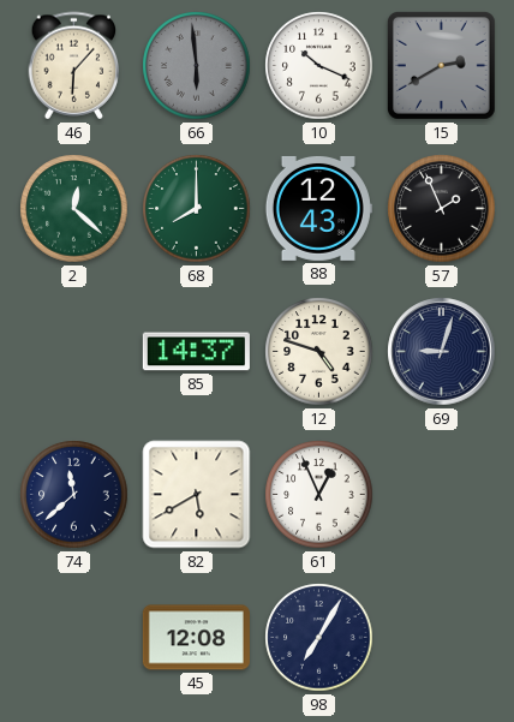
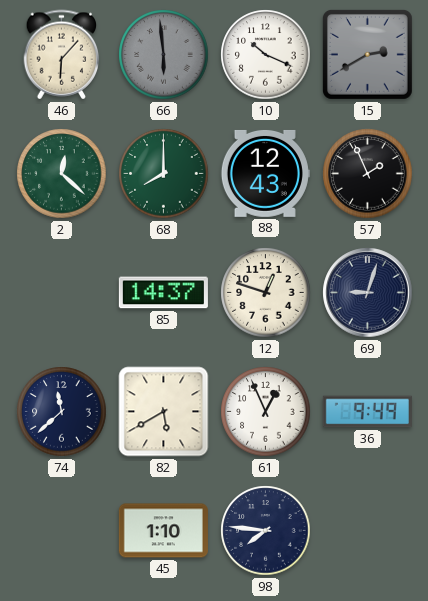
12: 4:48 -> 12:48 (266, 293)
36: none -> 9:49 (367, 412)
45: 12:08 -> 1:10 (163, 531)
98: 7:05 -> 7:46 (266, 531)
